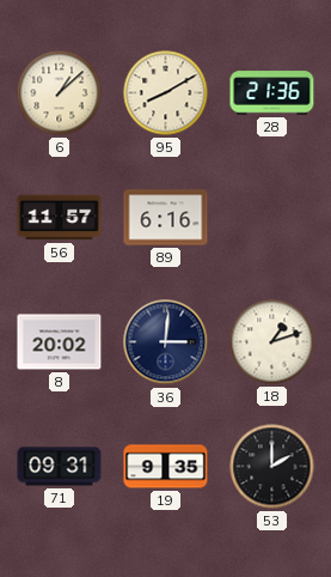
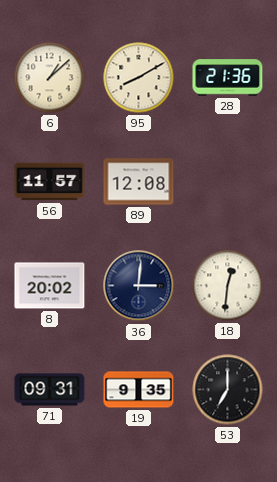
89: 6:16 -> 12:08 (139, 182)
18: 1:12 -> 12:31 (228, 286)
53: 2:00 -> 7:00 (228, 390)
